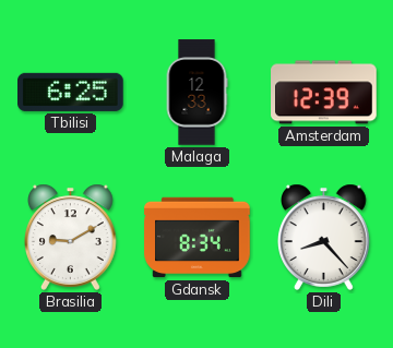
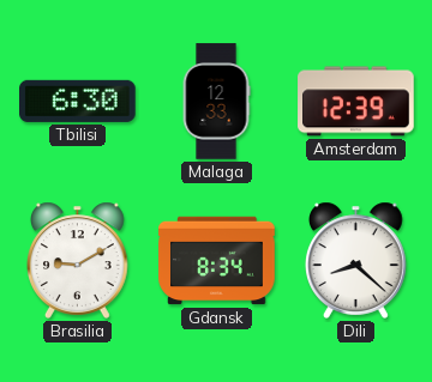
Tbilisi: 6:25 -> 6:30 (78, 101)
Dili: 8:23 -> 8:22 (356, 260)
